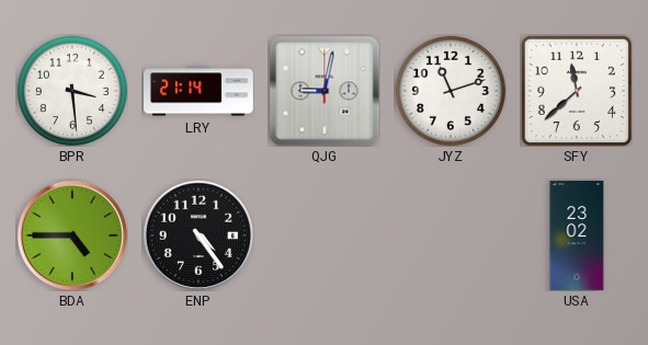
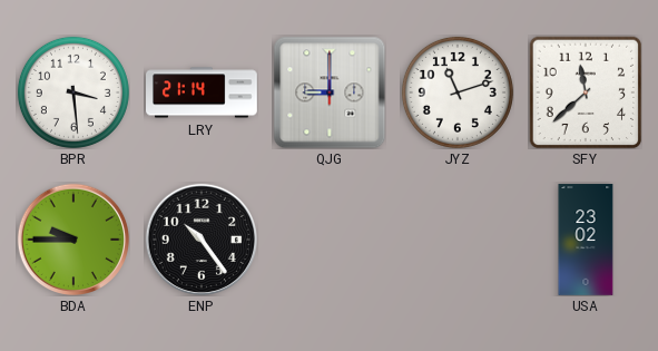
QJG: 9:02 -> 9:00 (330, 92)
BDA: 4:45 -> 9:45 (72, 238)
ENP: 4:24 -> 10:24 (200, 238)
